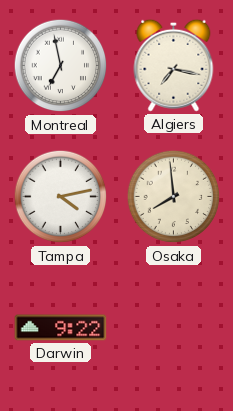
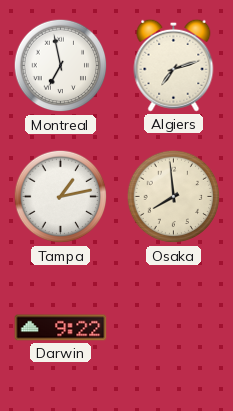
Algiers: 7:17 -> 7:12 (174, 65)
Tampa: 4:13 -> 1:13 (61, 197)
